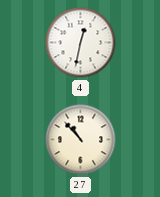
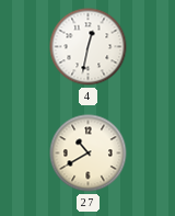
27: 10:53 -> 10:40 (89, 154)
